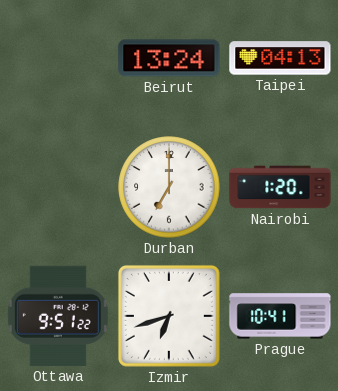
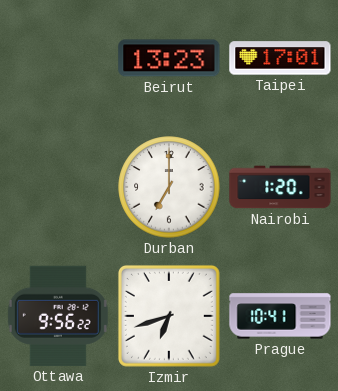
Beirut: 13:24 -> 13:23 (169, 58)
Taipei: 04:13 -> 17:01 (280, 58)
Ottawa: 9:51 -> 9:56 (58, 316)
